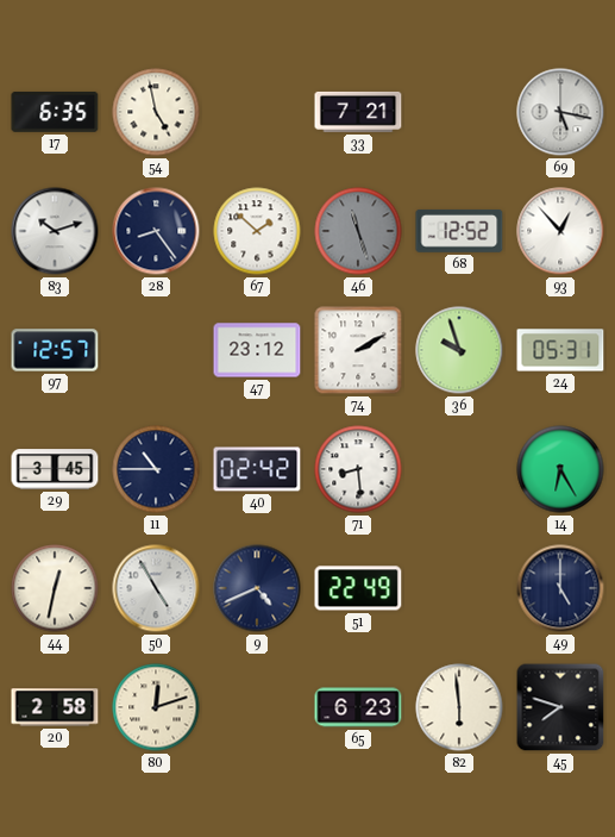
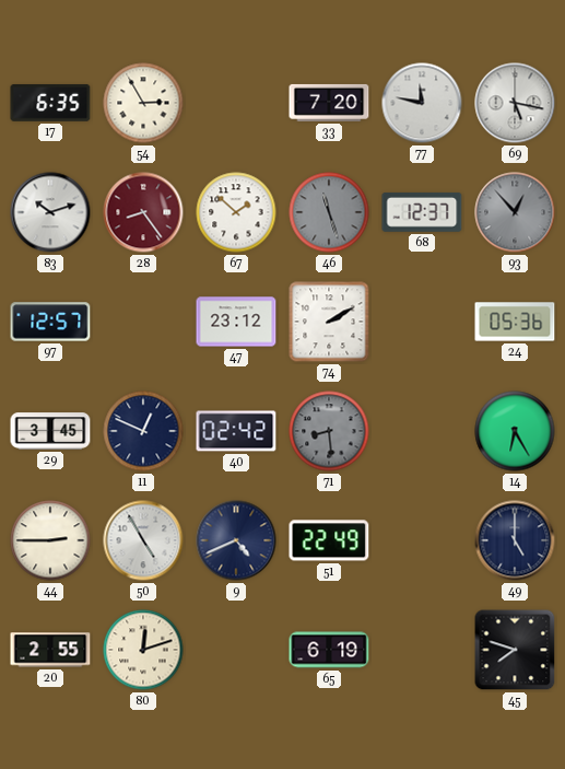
54: 4:58 -> 2:55 (143, 103)
33: 7:21 -> 7:20 (329, 103)
77: none -> 11:47 (422, 103)
28 dial: navy -> burgundy (143, 212)
68: 12:52 -> 12:37 (422, 212)
93 dial: white -> grey (515, 212)
36: 9:57 -> none (459, 350)
24: 05:31 -> 05:36 (515, 322)
11: 10:45 -> 12:49 (143, 431)
71 dial: white -> grey (329, 431)
44: 12:32 -> 2:45 (50, 540)
20: 2:58 -> 2:55 (50, 650)
65: 6:23 -> 6:19 (329, 650)
82: 5:59 -> none (459, 707)
